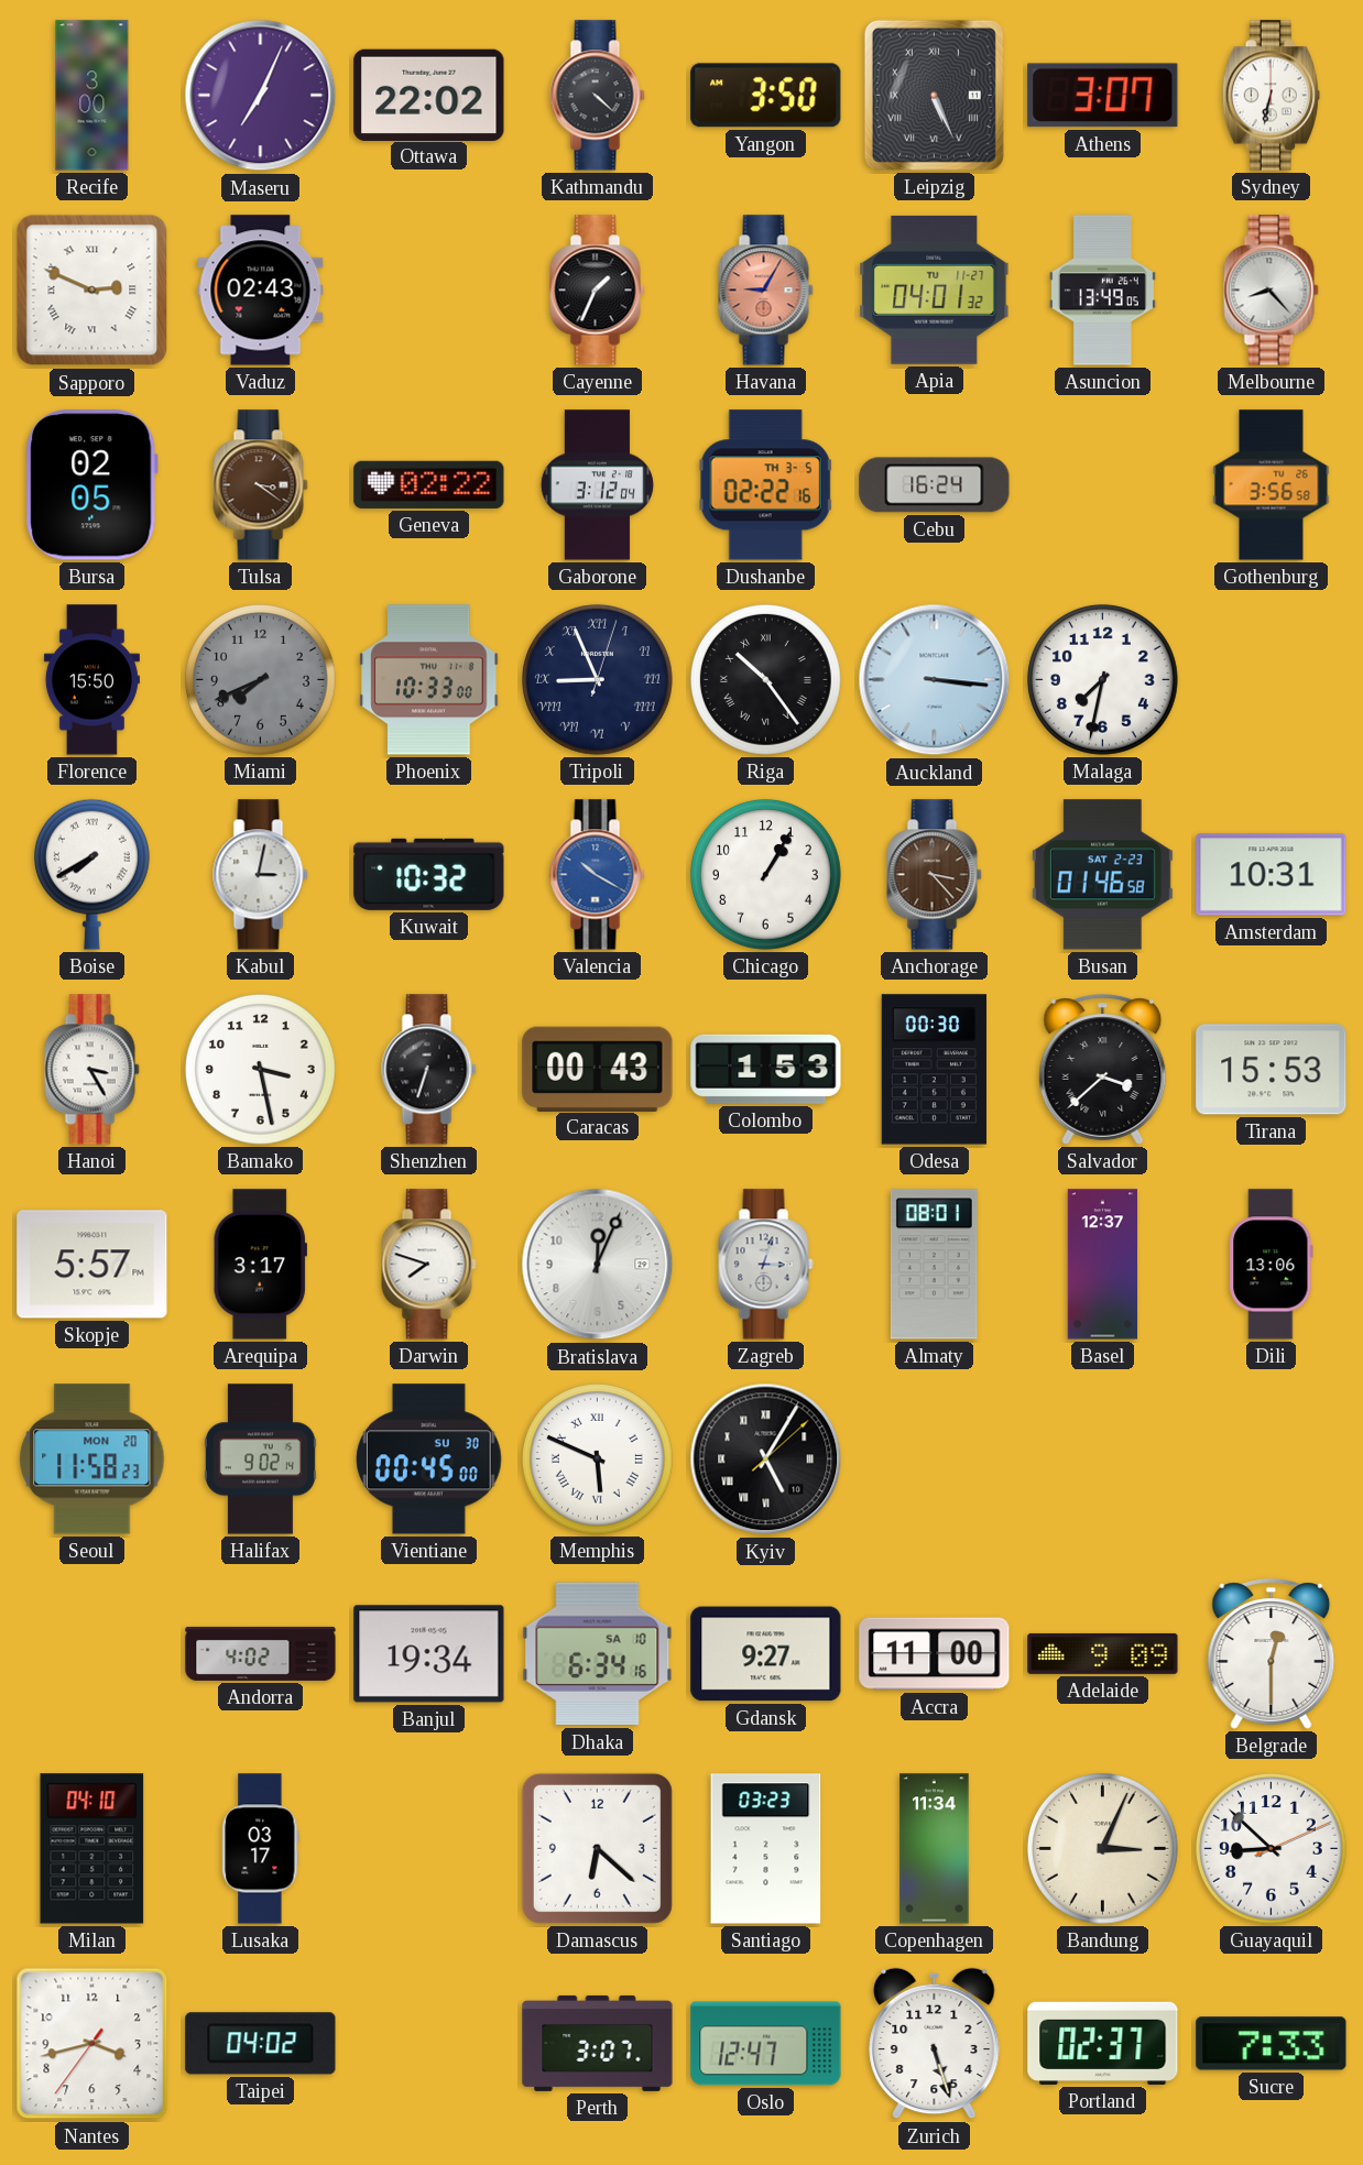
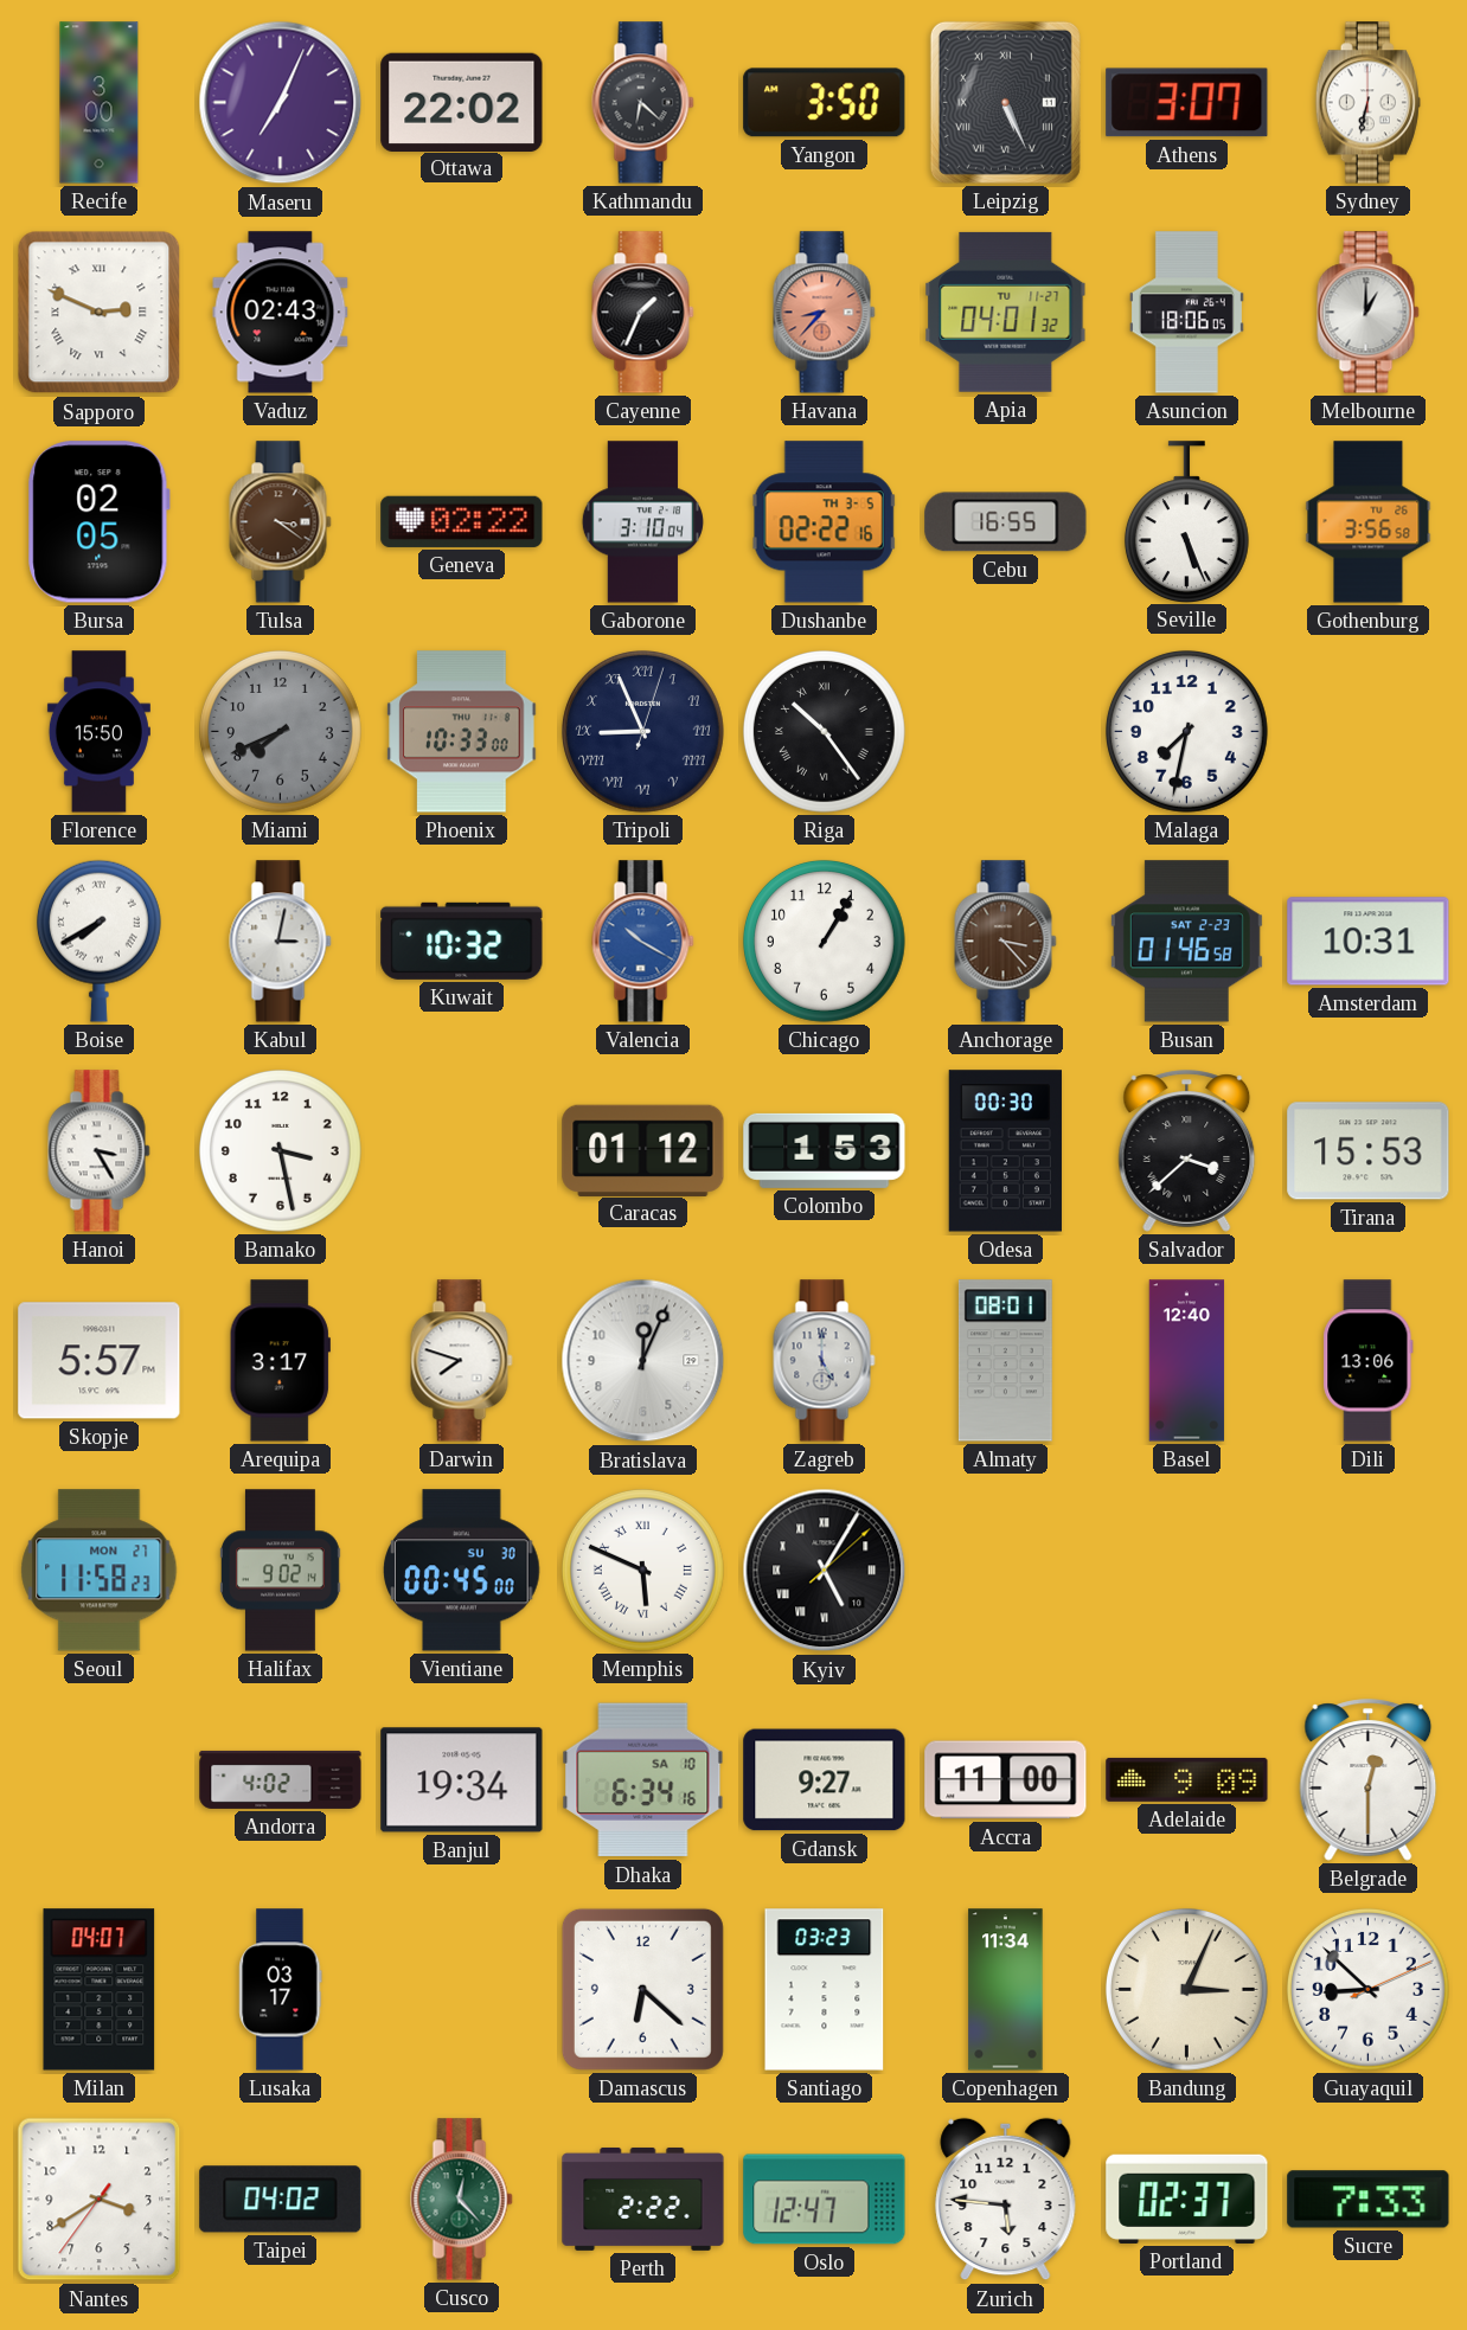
Kathmandu: 4:22 -> 6:22 (643, 103)
Havana: 9:05 -> 8:37 (825, 313)
Asuncion: 13:49 -> 18:06 (1186, 313)
Melbourne: 8:23 -> 1:00 (1369, 313)
Gaborone: 3:12 -> 3:10 (642, 522)
Cebu: 16:24 -> 16:55 (1006, 522)
Seville: none -> 5:26 (1186, 521)
Auckland: 3:16 -> none (935, 680)
Shenzhen: 6:33 -> none (429, 1070)
Caracas: 00:43 -> 01:12 (643, 1150)
Zagreb: 3:03 -> 5:00 (825, 1361)
Basel: 12:37 -> 12:40 (1187, 1361)
Seoul date: MON 20 -> MON 27 (100, 1571)
Milan: 04:10 -> 04:07 (100, 1990)
Nantes: 3:42 -> 3:39 (100, 2200)
Cusco: none -> 12:23 (462, 2200)
Perth: 3:07 -> 2:22 (643, 2199)
Zurich: 5:27 -> 5:46 (1006, 2200)
